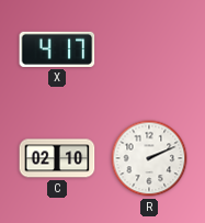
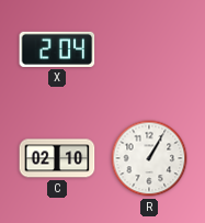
X: 4:17 -> 2:04 (57, 49)
R: 2:11 -> 1:05 (149, 158)
